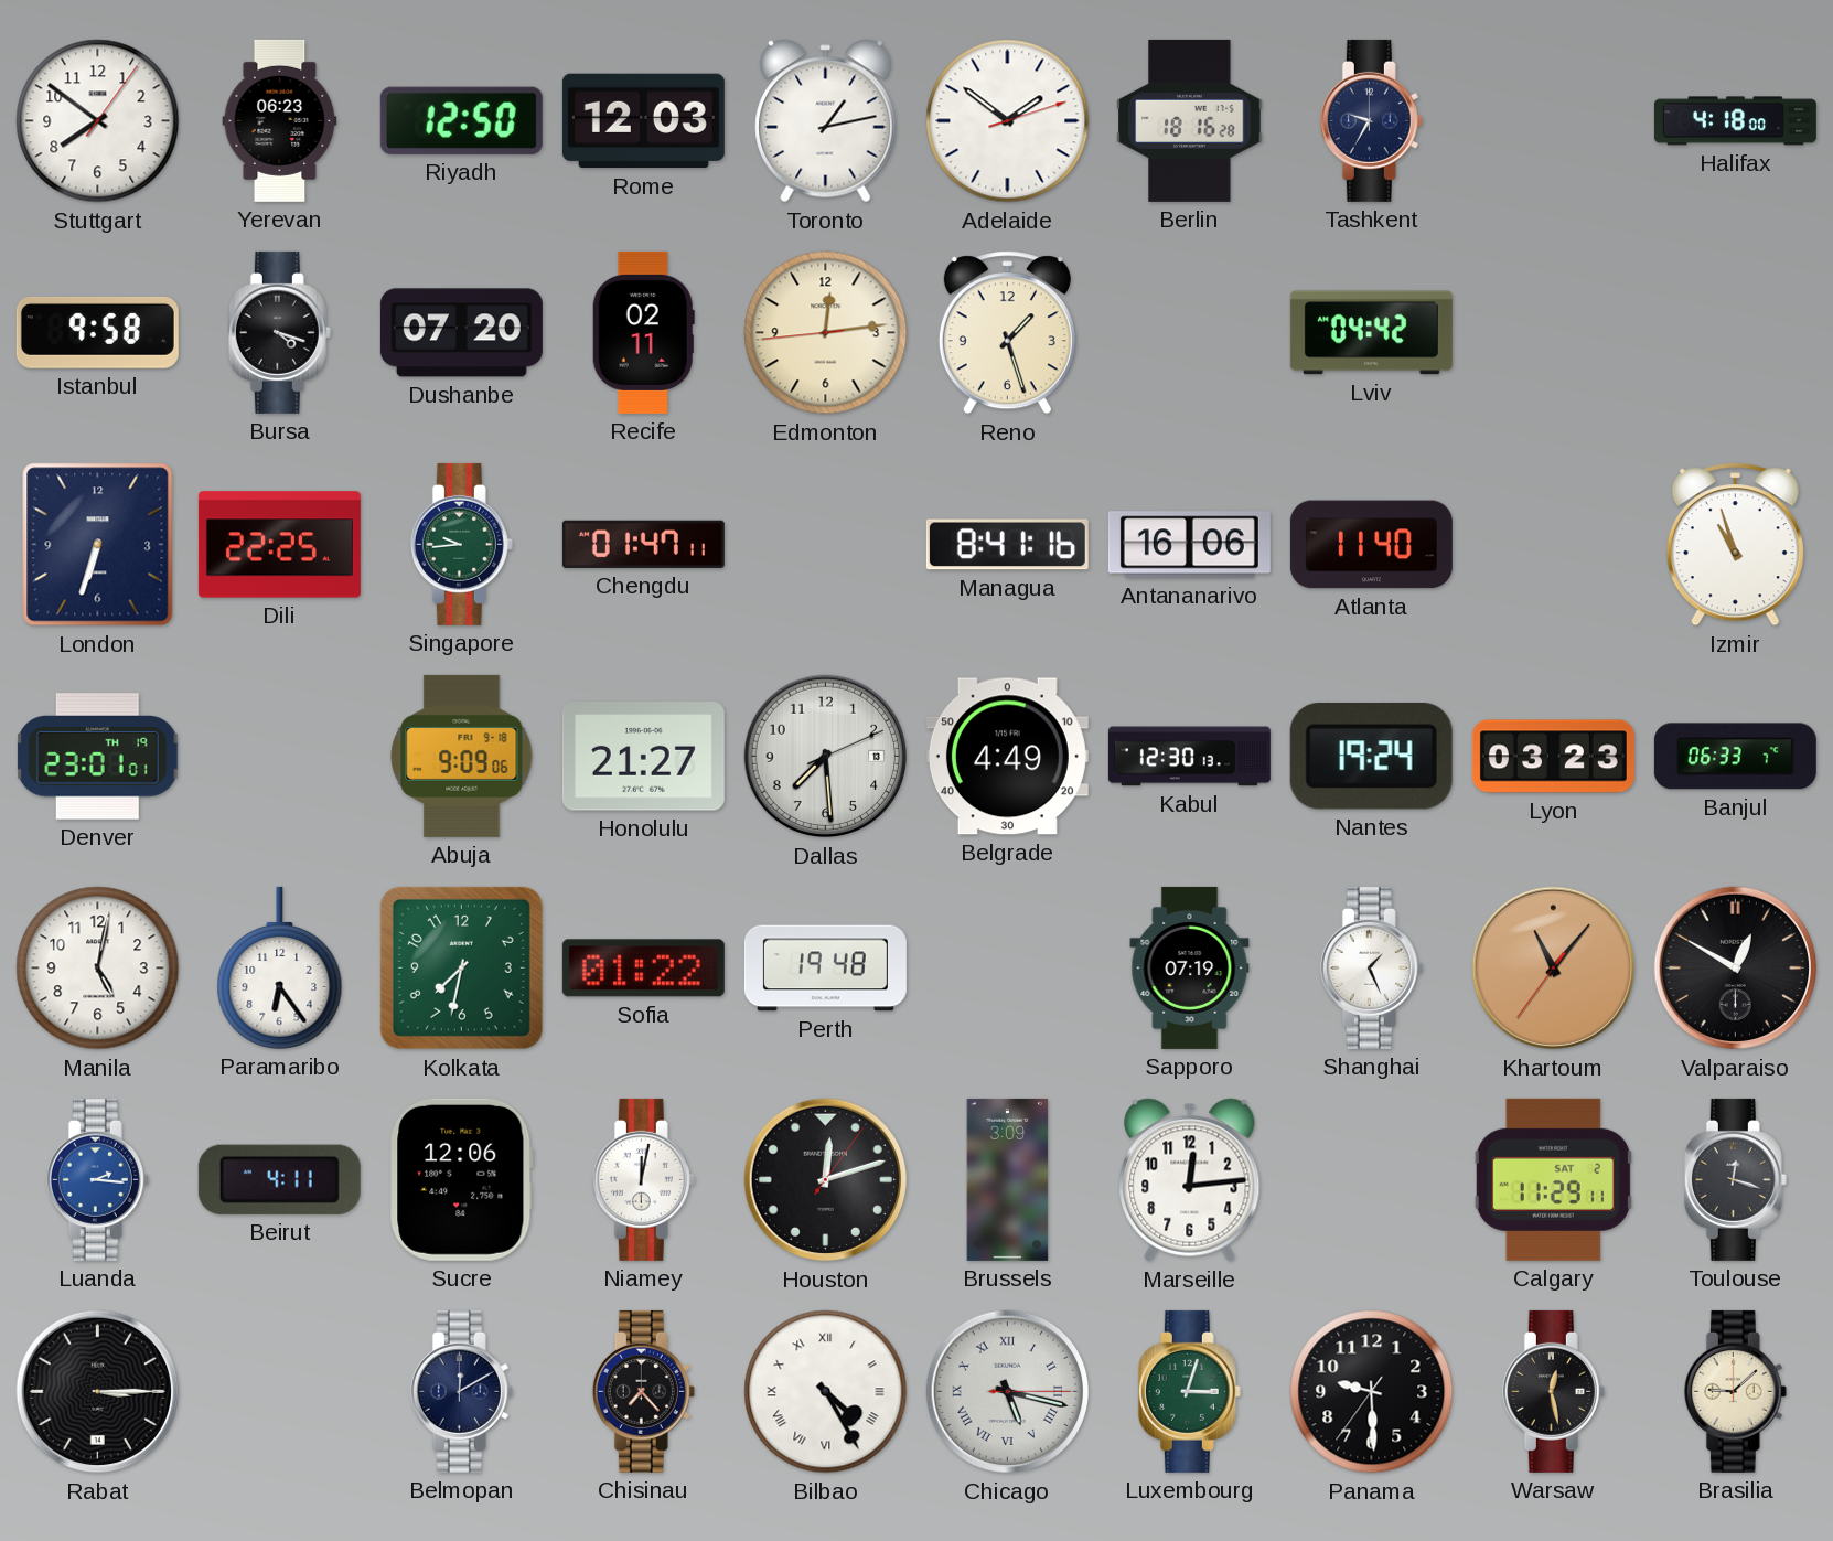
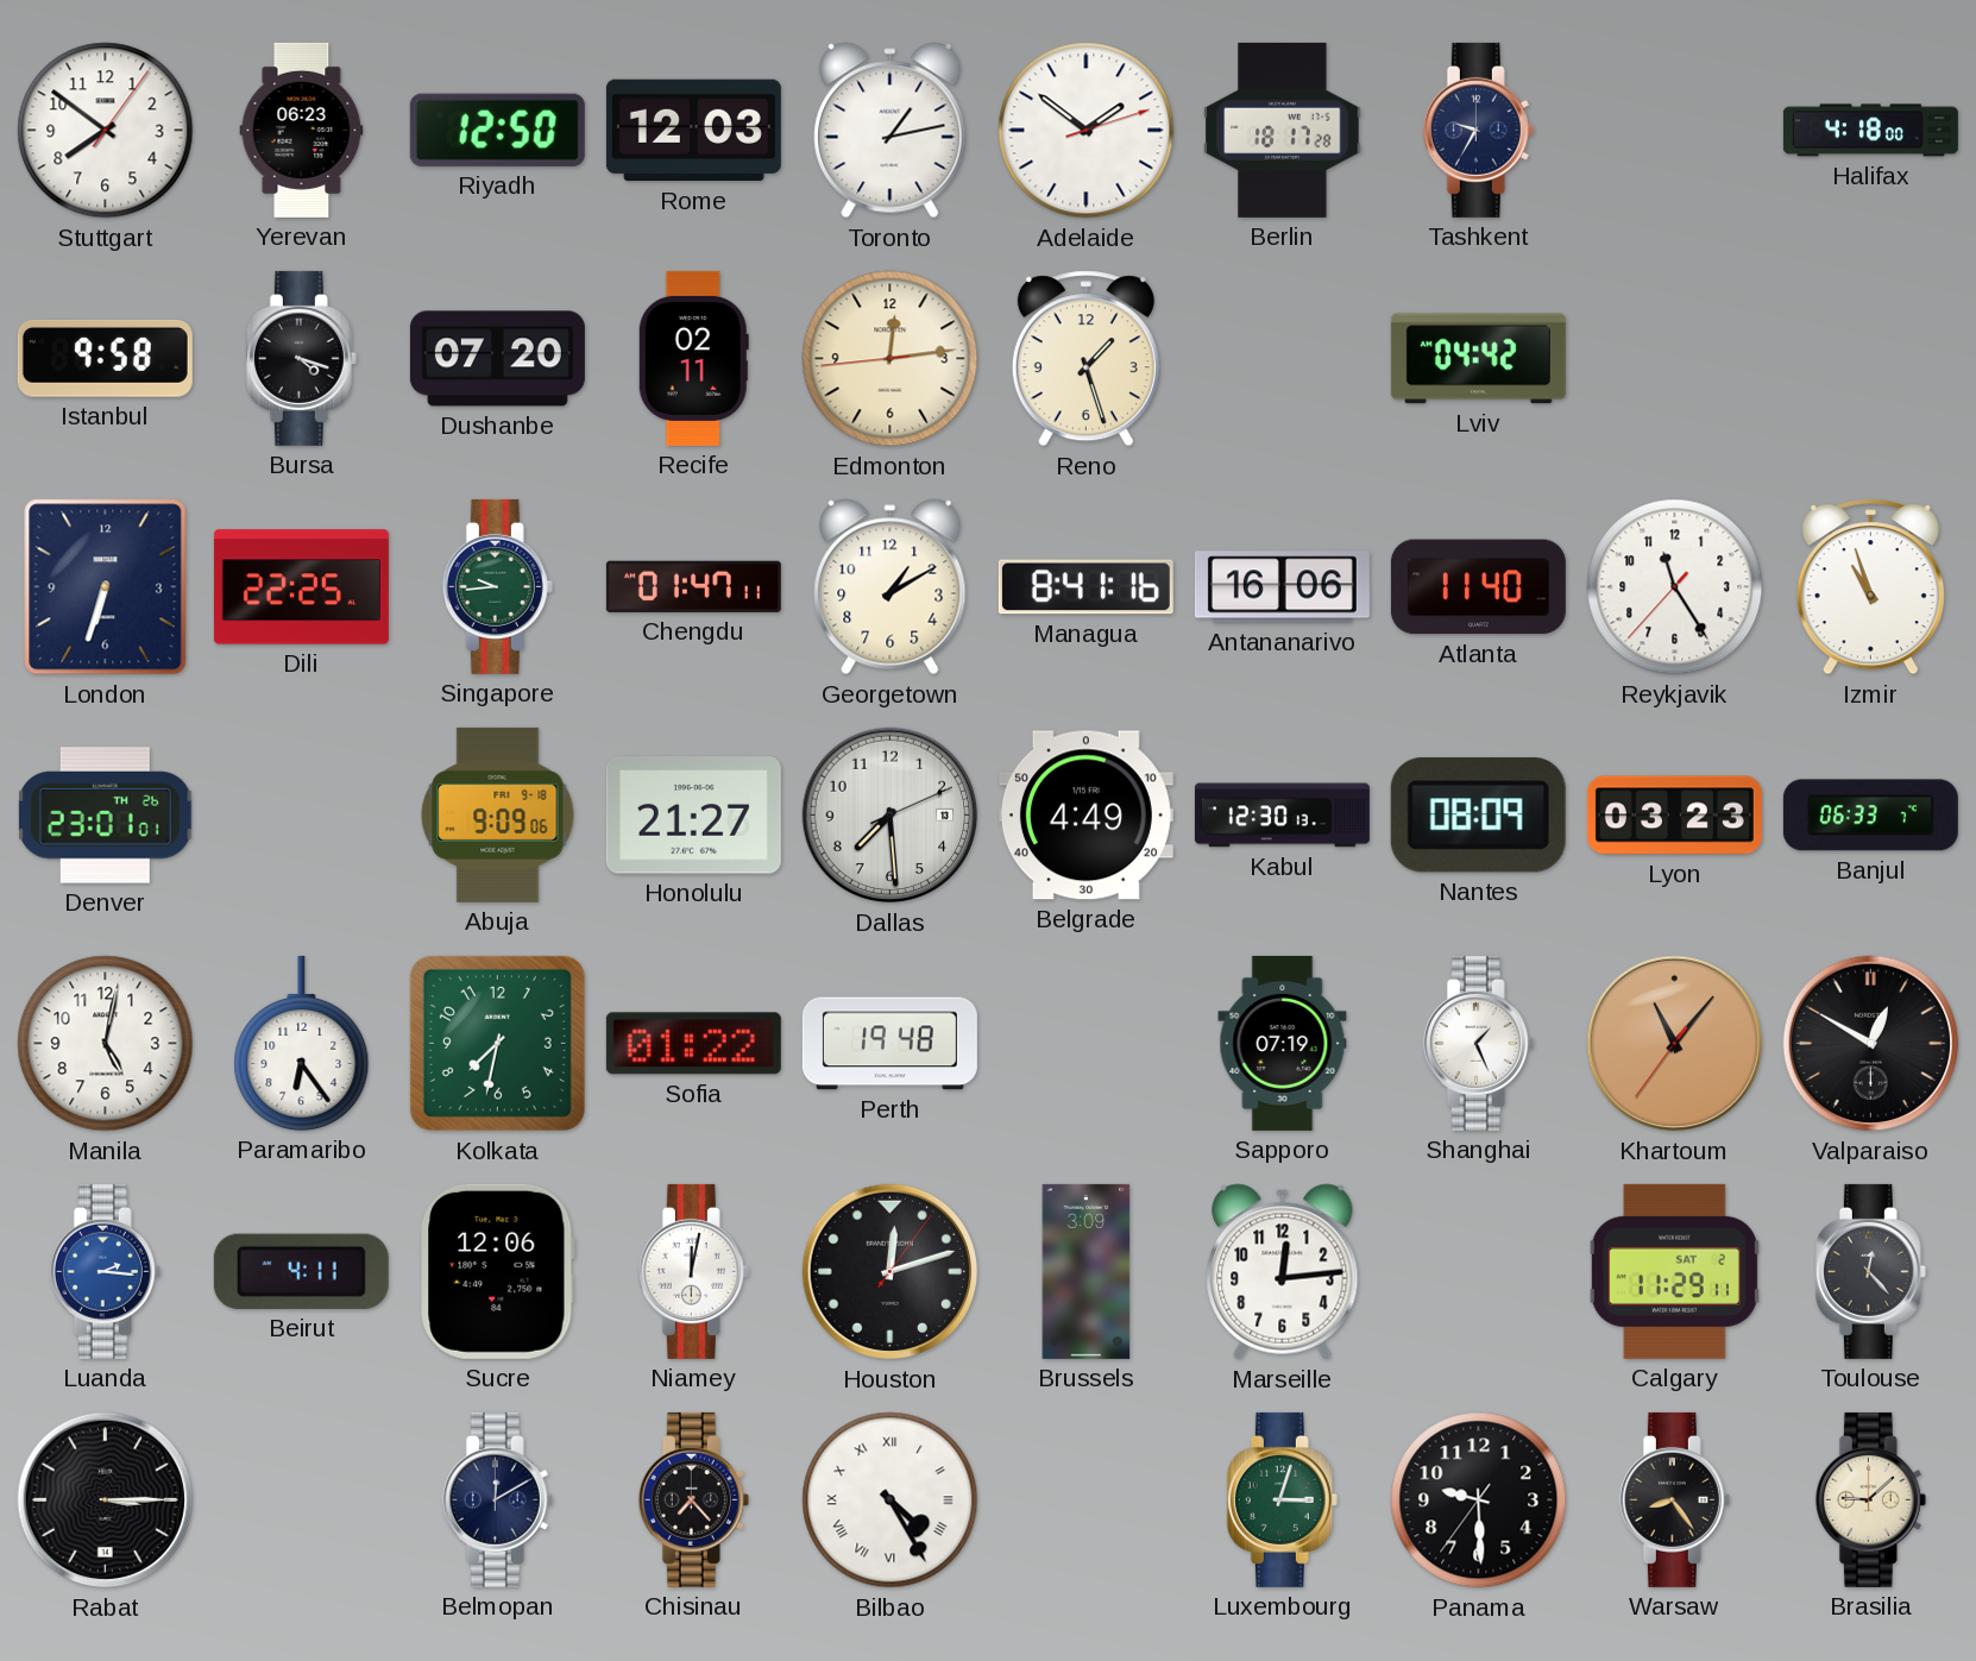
Berlin: 18:16 -> 18:17 (1283, 130)
Georgetown: none -> 1:10 (891, 587)
Reykjavik: none -> 11:24 (1675, 587)
Denver date: TH 19 -> TH 26 (106, 816)
Nantes: 19:24 -> 08:09 (1478, 814)
Toulouse: 12:18 -> 12:23 (1870, 1271)
Chicago: 5:17 -> none (1008, 1392)
Warsaw: 12:28 -> 8:24 (1674, 1499)
